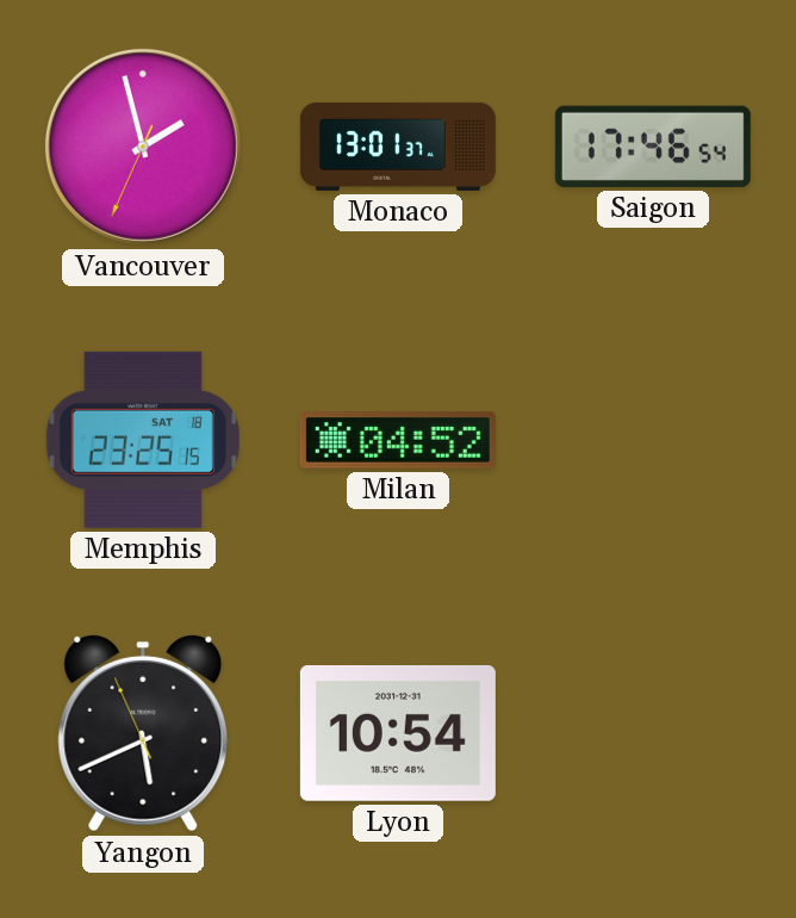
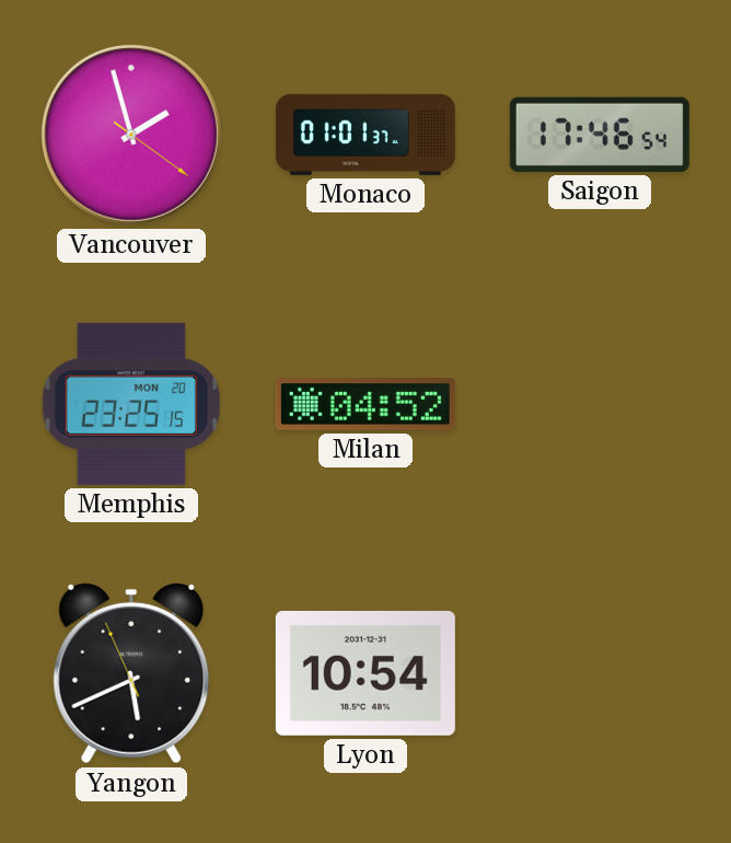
Vancouver: 1:57:34 -> 1:57:21 (131, 135)
Monaco: 13:01 -> 01:01 (366, 135)
Memphis date: SAT 18 -> MON 20 (131, 404)
